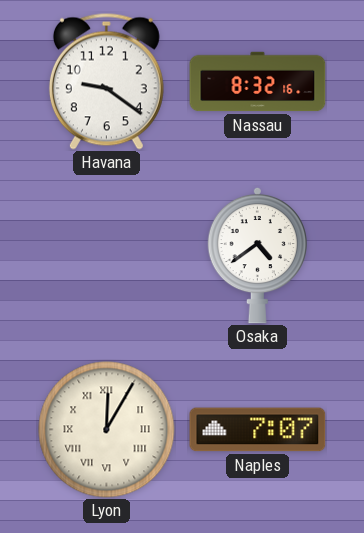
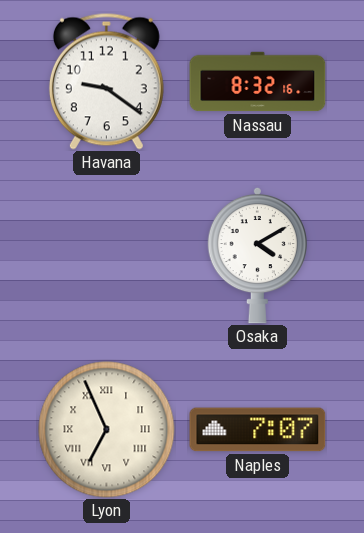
Osaka: 4:39 -> 4:10 (257, 255)
Lyon: 12:05 -> 6:56 (107, 430)
